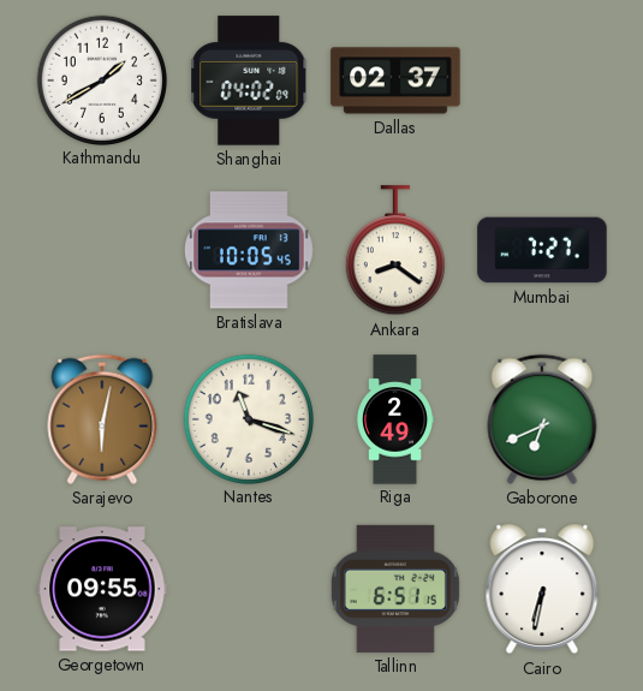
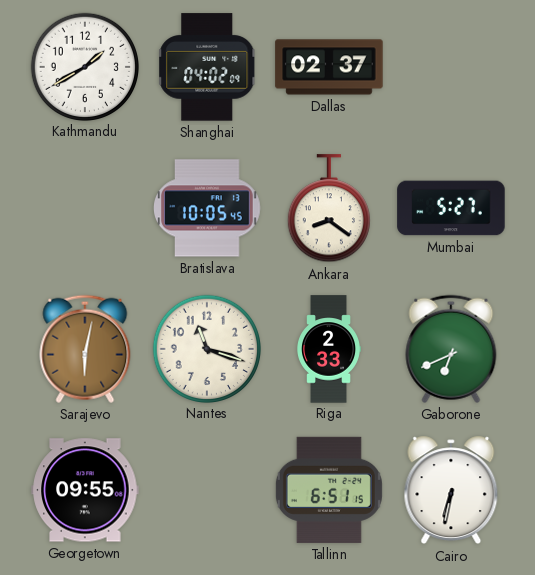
Mumbai: 7:27 -> 5:27 (451, 208)
Riga: 2:49 -> 2:33 (329, 349)
